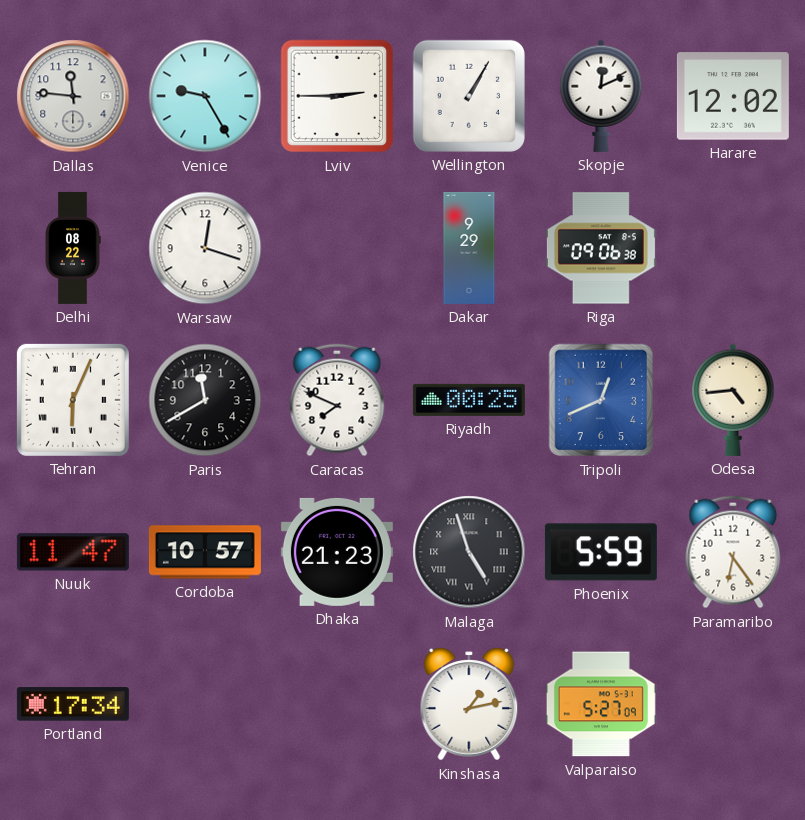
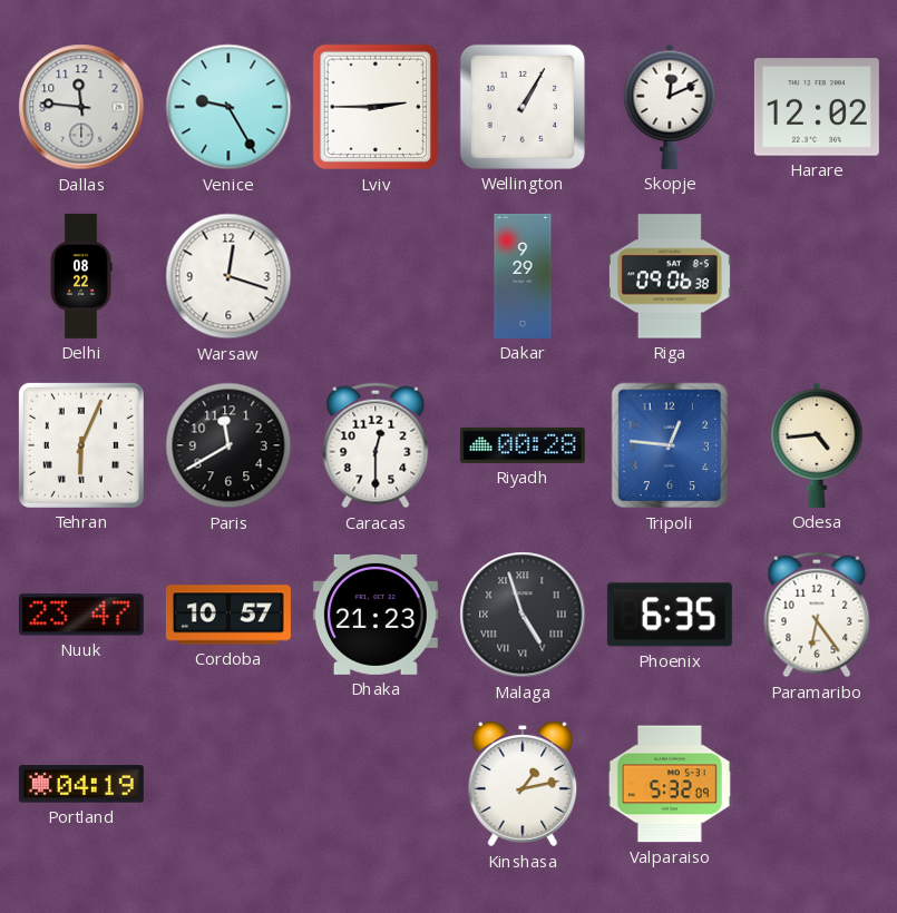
Caracas: 7:49 -> 12:30 (376, 445)
Riyadh: 00:25 -> 00:28 (523, 445)
Tripoli: 12:41 -> 12:46 (670, 445)
Nuuk: 11:47 -> 23:47 (81, 615)
Phoenix: 5:59 -> 6:35 (670, 615)
Portland: 17:34 -> 04:19 (81, 784)
Valparaiso: 5:27 -> 5:32 (670, 784)
